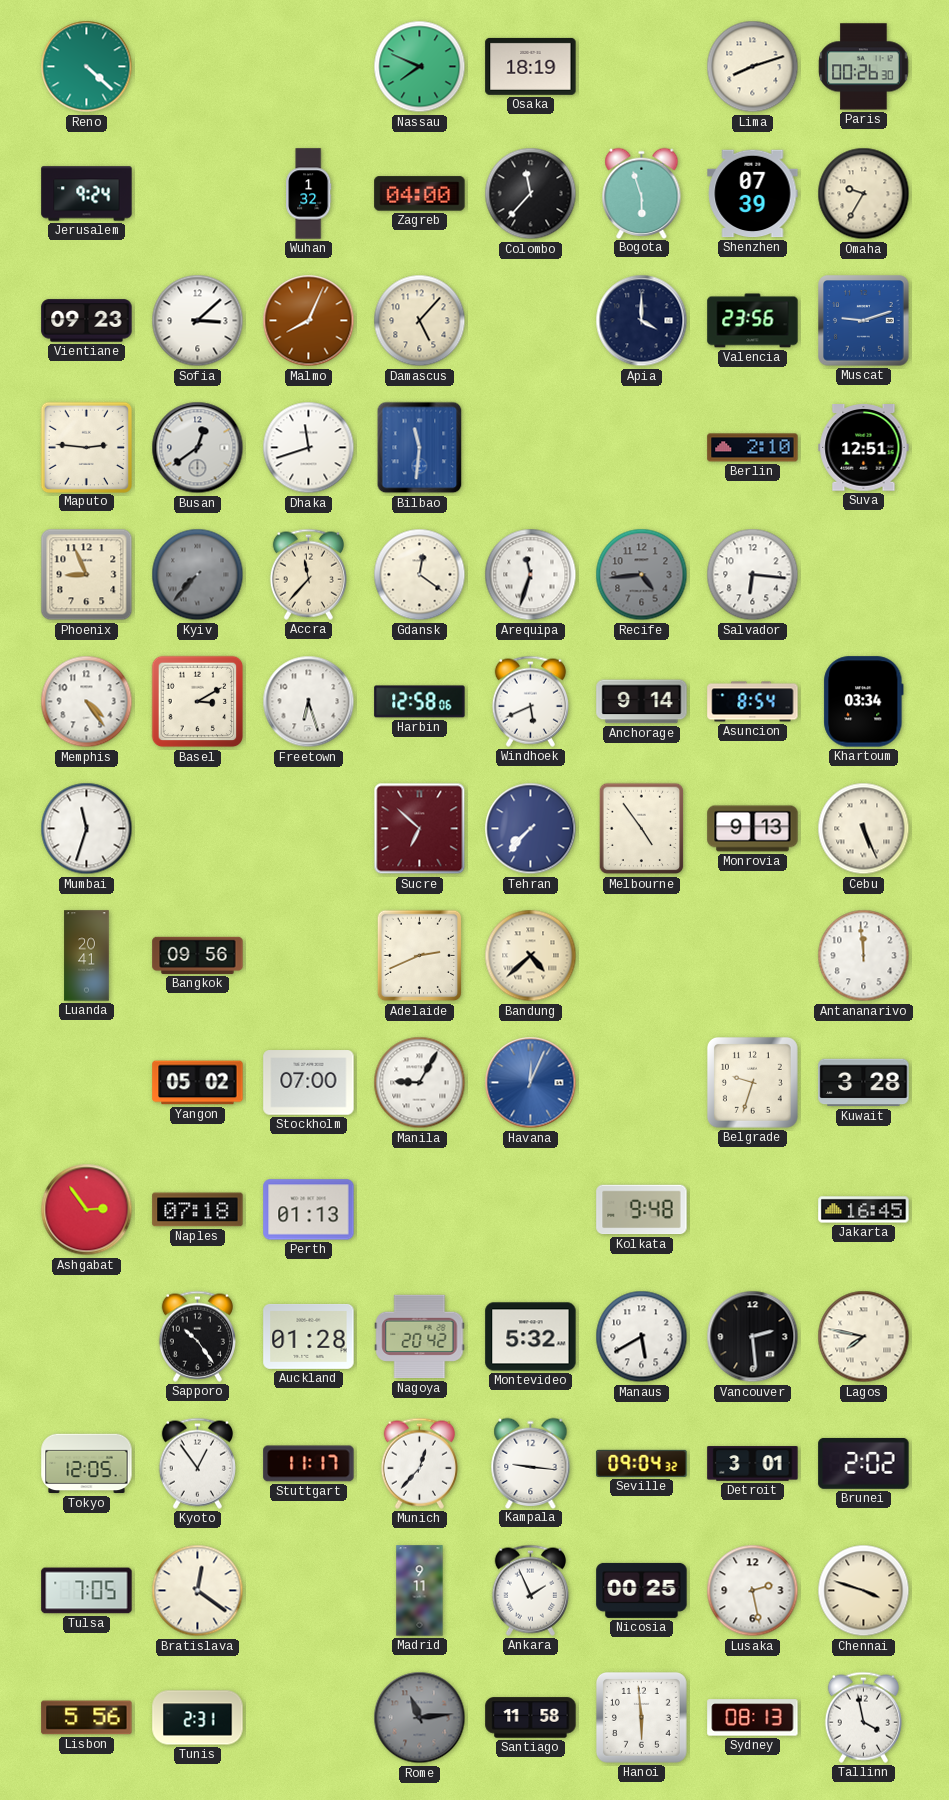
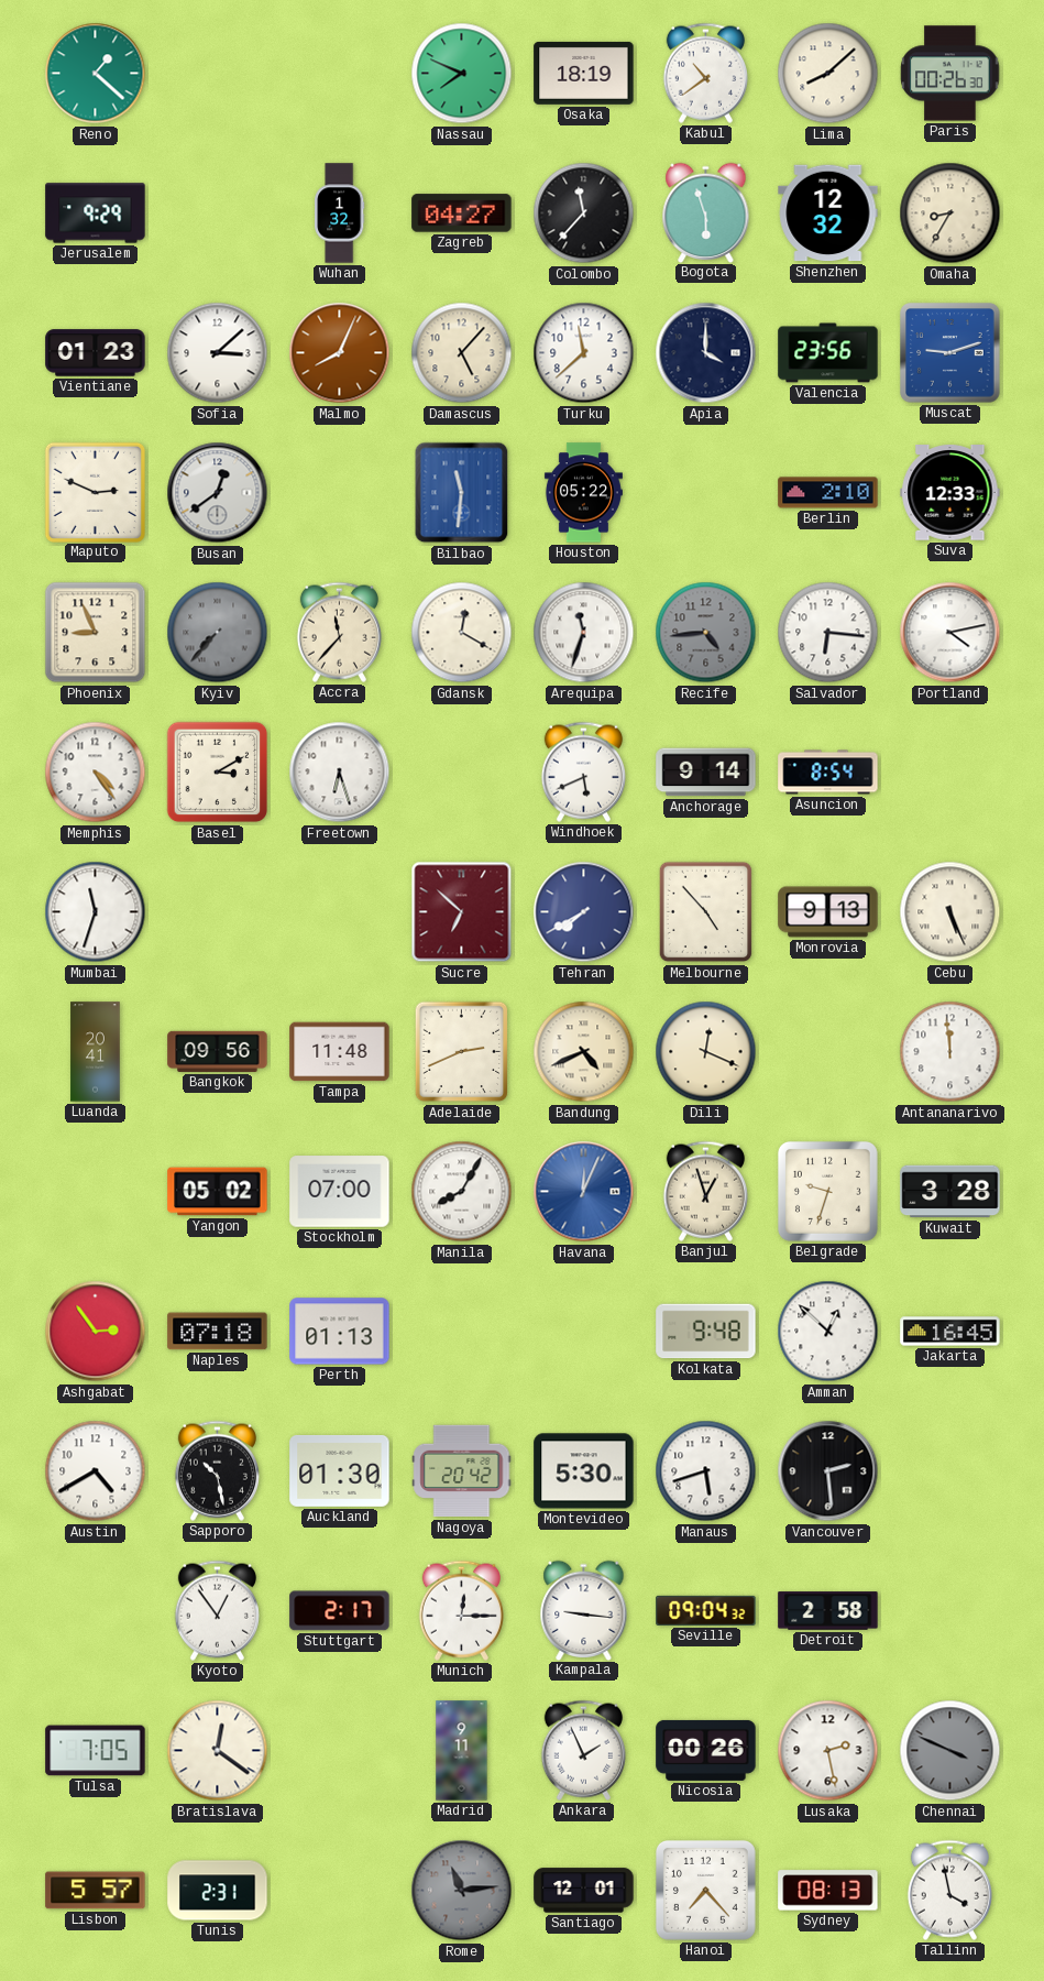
Reno: 4:22 -> 1:22 (96, 74)
Kabul: none -> 10:39 (705, 73)
Lima: 8:12 -> 8:08 (828, 74)
Jerusalem: 9:24 -> 9:29 (96, 214)
Zagreb: 04:00 -> 04:27 (462, 214)
Shenzhen: 07:39 -> 12:32 (828, 214)
Omaha: 9:35 -> 8:35 (950, 214)
Vientiane: 09:23 -> 01:23 (96, 353)
Turku: none -> 11:38 (584, 353)
Maputo: 2:46 -> 2:49 (95, 492)
Dhaka: 11:42 -> none (309, 448)
Houston: none -> 05:22 (583, 493)
Suva: 12:51 -> 12:33 (950, 493)
Gdansk: 12:21 -> 12:20 (462, 633)
Portland: none -> 4:13 (950, 633)
Harbin: 12:58 -> none (420, 702)
Khartoum: 03:34 -> none (864, 702)
Tehran: 7:37 -> 7:40 (584, 912)
Melbourne: 4:54 -> 4:53 (706, 912)
Tampa: none -> 11:48 (340, 1052)
Bandung: 4:38 -> 4:41 (584, 1052)
Dili: none -> 12:19 (706, 1052)
Manila: 9:05 -> 8:05 (462, 1192)
Banjul: none -> 12:57 (705, 1191)
Amman: none -> 12:52 (828, 1332)
Austin: none -> 4:40 (96, 1471)
Sapporo: 10:24 -> 10:28 (217, 1470)
Auckland: 01:28 -> 01:30 (340, 1470)
Montevideo: 5:32 -> 5:30 (584, 1471)
Manaus: 5:40 -> 5:42 (706, 1471)
Lagos: 7:47 -> none (864, 1337)
Tokyo: 12:05 -> none (87, 1464)
Stuttgart: 11:17 -> 2:17 (340, 1611)
Munich: 12:37 -> 12:15 (461, 1610)
Detroit: 3:01 -> 2:58 (828, 1611)
Brunei: 2:02 -> none (864, 1463)
Nicosia: 00:25 -> 00:26 (706, 1750)
Chennai: 3:48 -> 3:49 (950, 1751)
Chennai dial: cream -> grey (950, 1751)
Lisbon: 5:56 -> 5:57 (96, 1891)
Santiago: 11:58 -> 12:01 (584, 1891)
Hanoi: 5:59 -> 7:23 (705, 1890)
